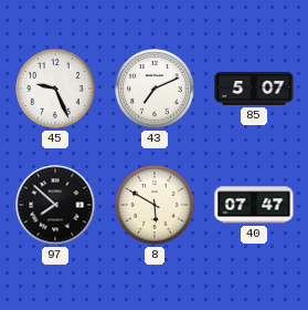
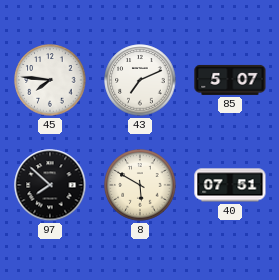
45: 9:26 -> 7:46 (50, 80)
40: 07:47 -> 07:51 (230, 185)
